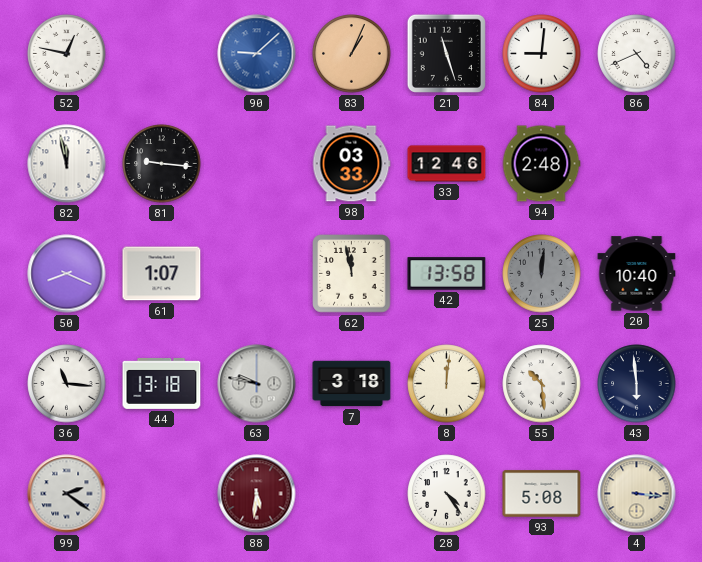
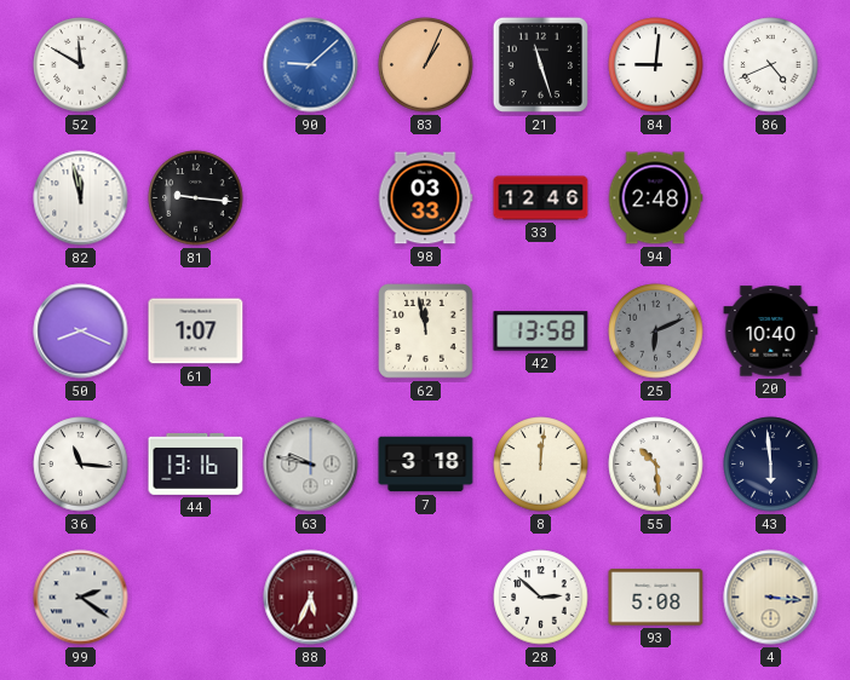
52: 12:47 -> 11:50 (81, 65)
25: 12:01 -> 6:11 (656, 332)
44: 13:18 -> 13:16 (196, 463)
88: 5:31 -> 5:34 (311, 598)
28: 4:24 -> 2:52 (541, 598)
